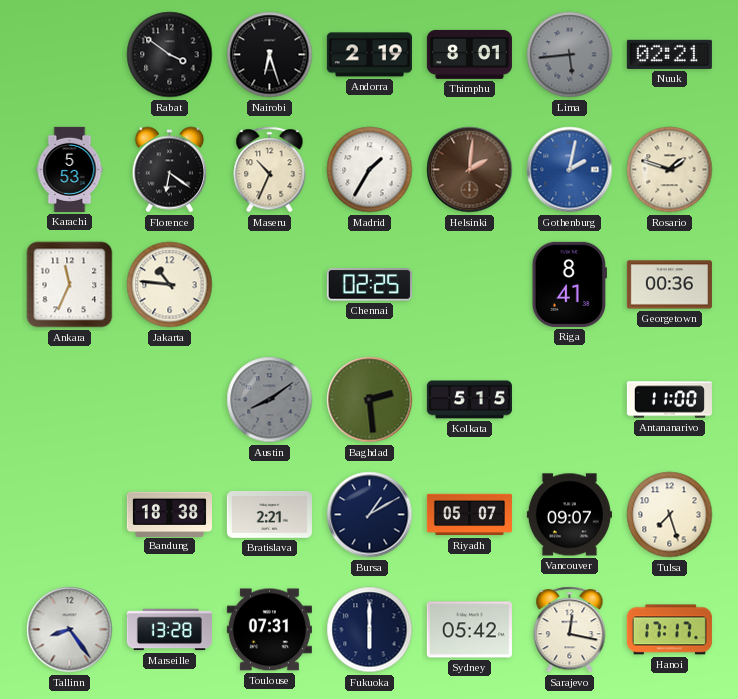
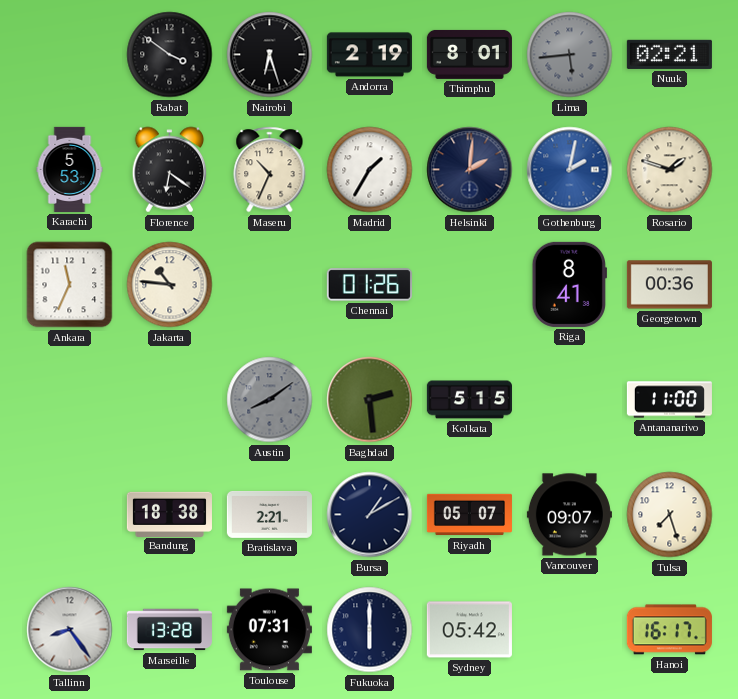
Helsinki dial: brown -> navy (470, 170)
Chennai: 02:25 -> 01:26 (369, 285)
Sarajevo: 12:17 -> none (570, 630)
Hanoi: 17:17 -> 16:17 (669, 630)
